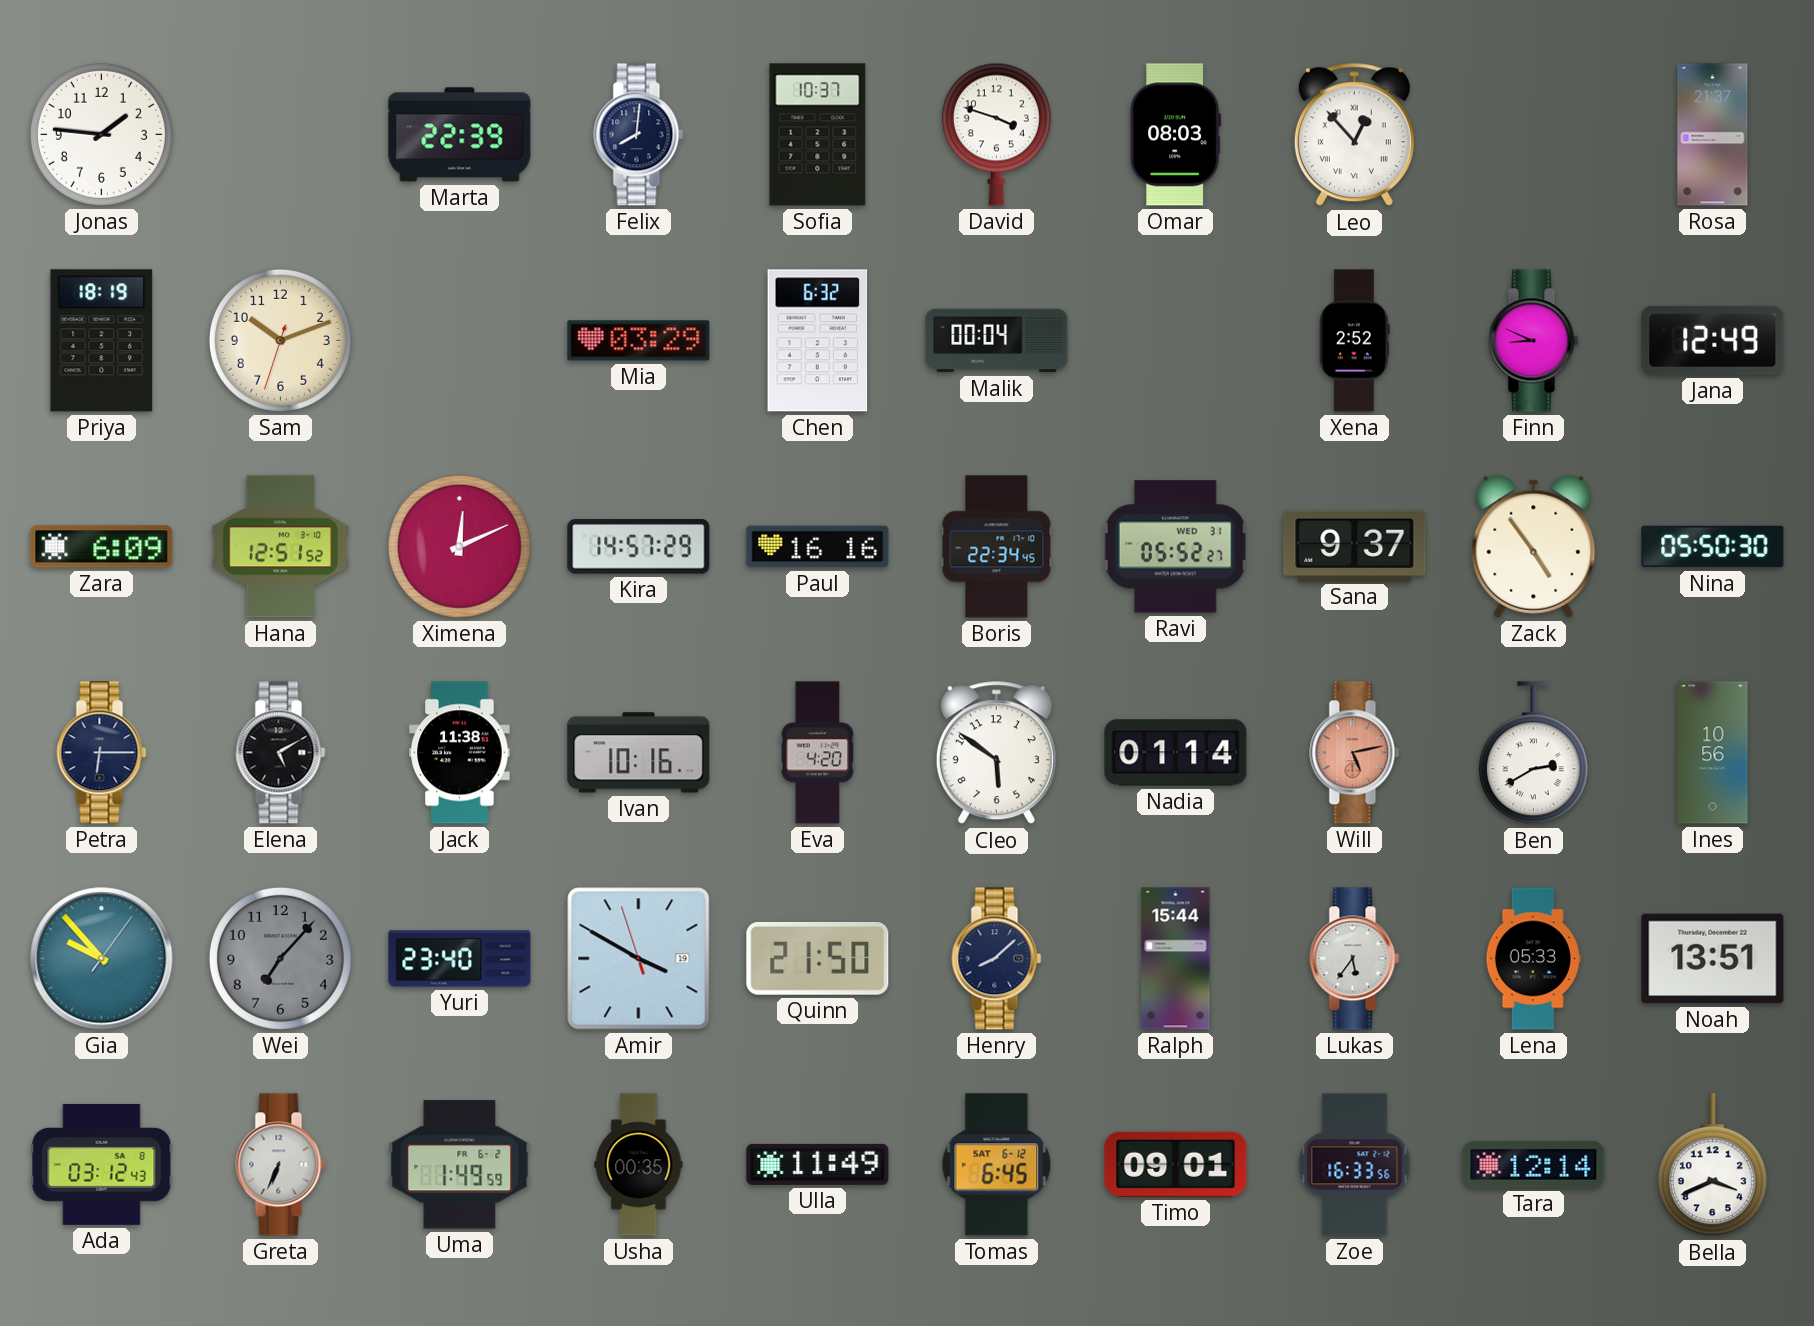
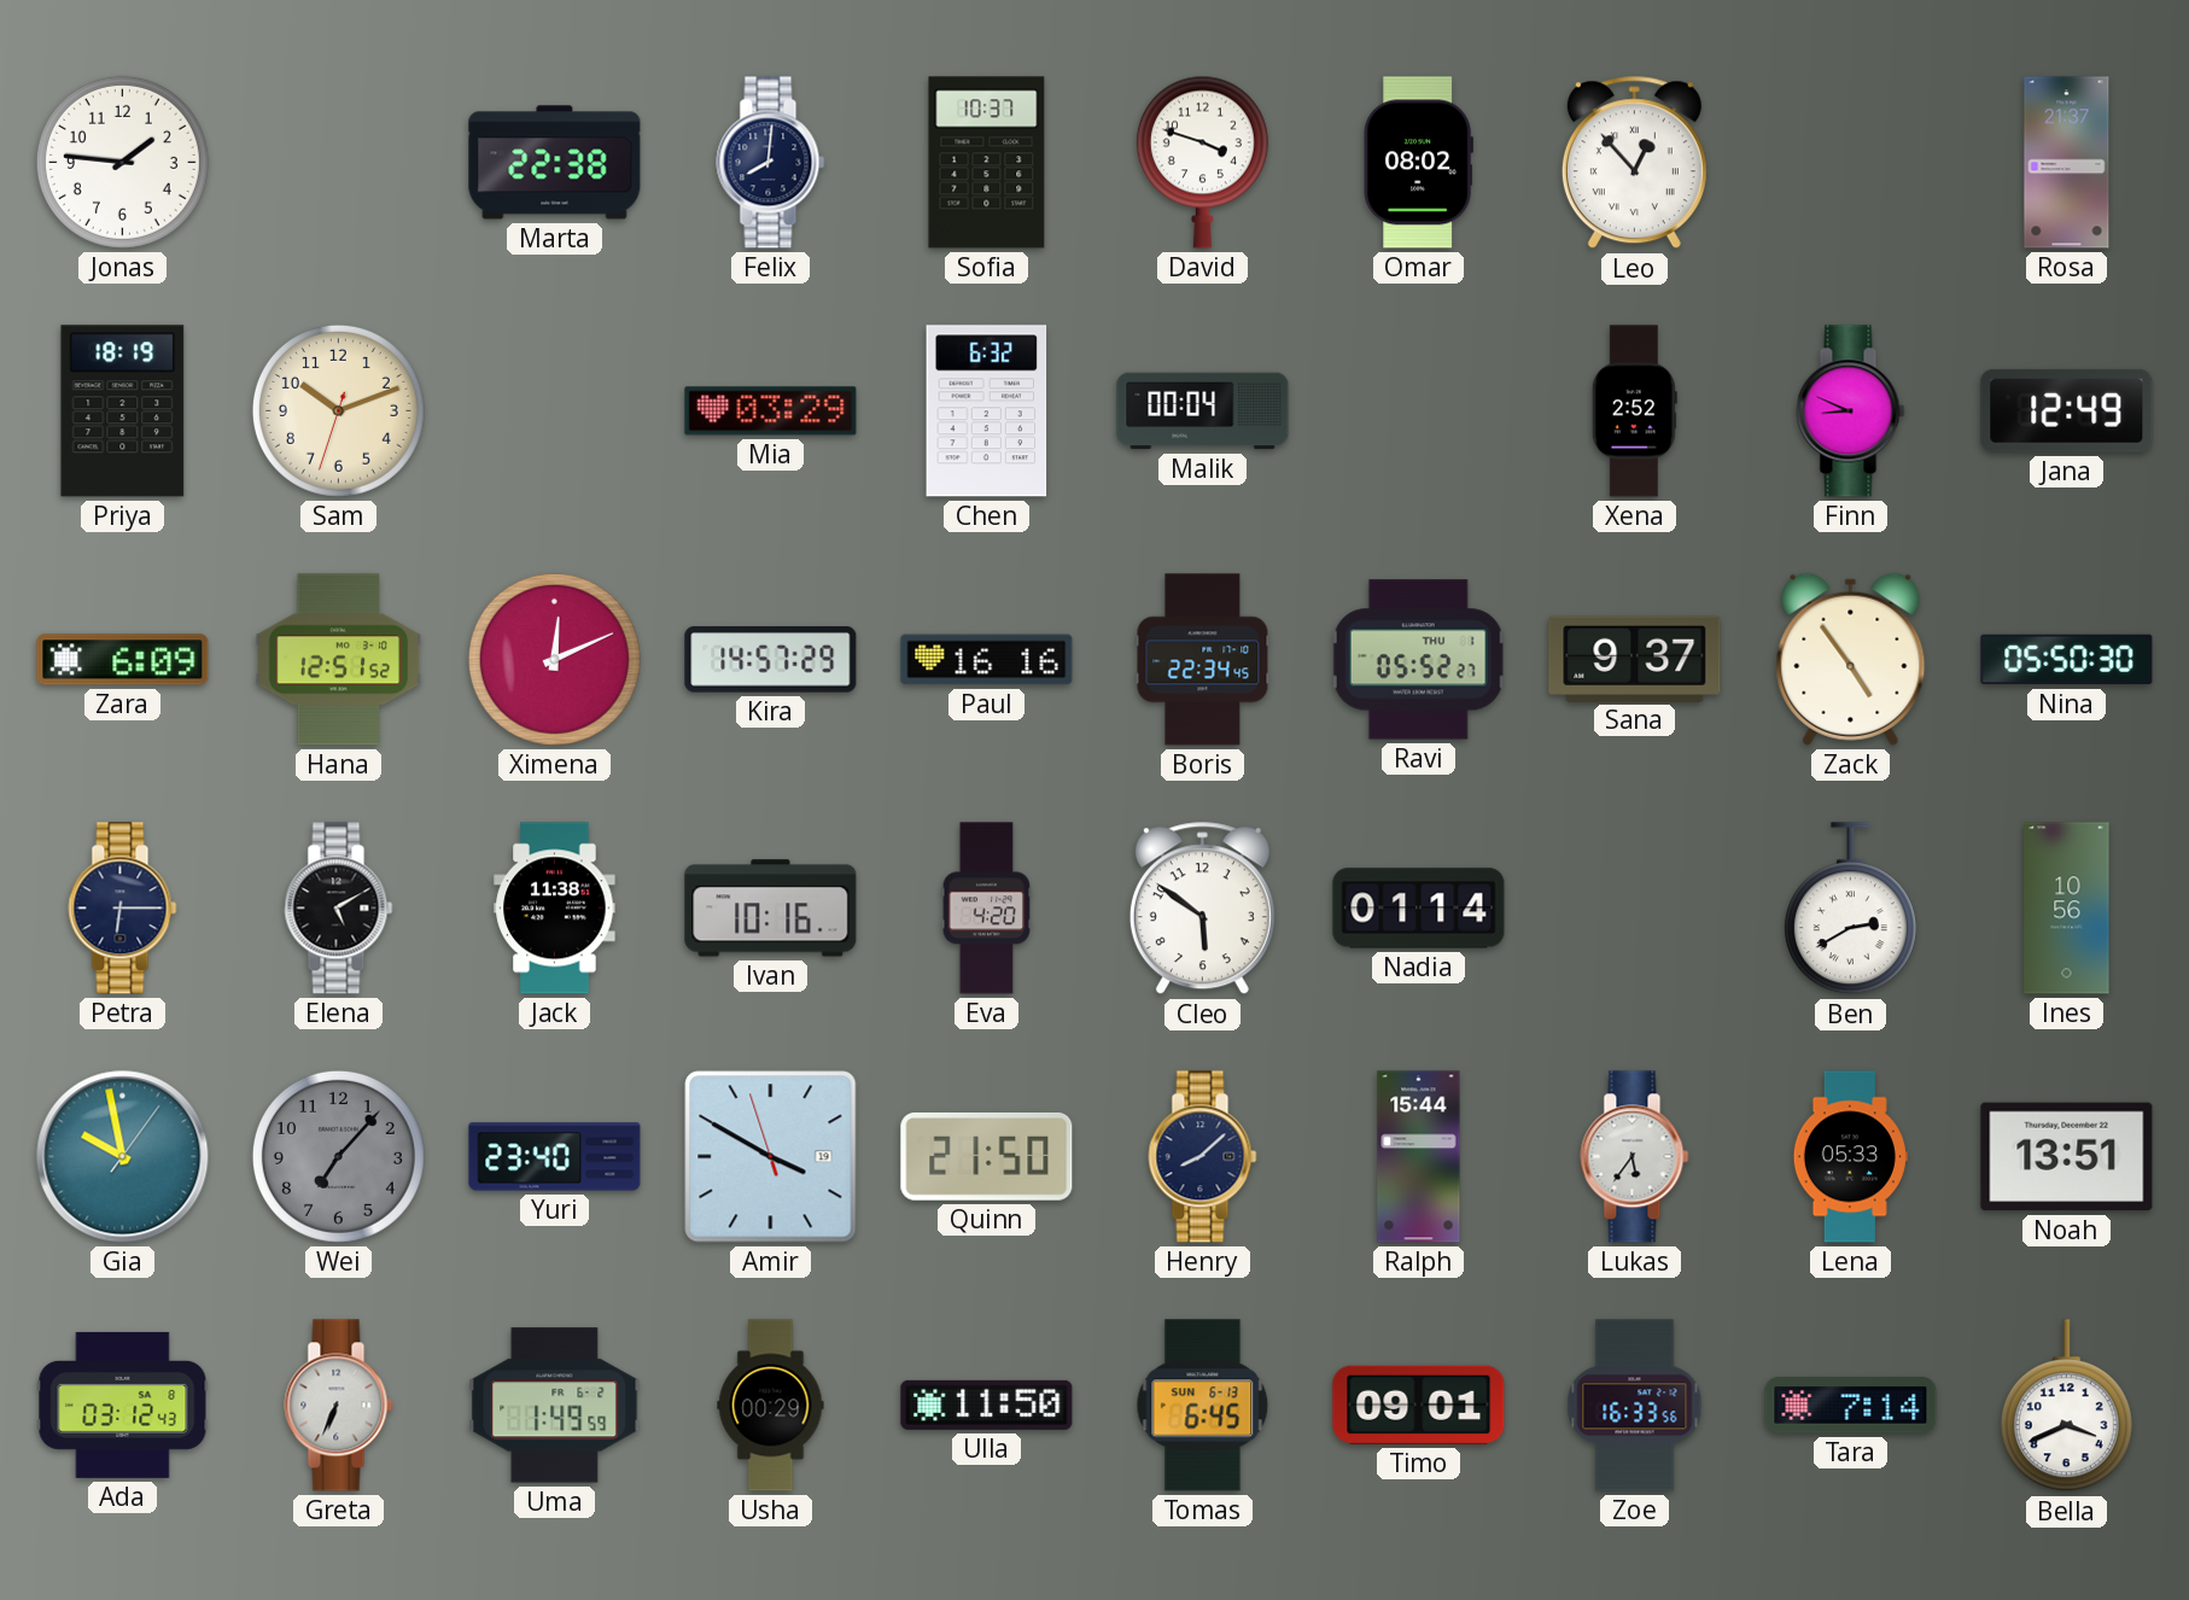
Marta: 22:39 -> 22:38 (555, 163)
Omar: 08:03 -> 08:02 (1418, 163)
Ravi date: WED 31 -> THU 1 (1418, 660)
Will: 5:13 -> none (1355, 753)
Gia: 9:53 -> 9:58 (123, 1157)
Usha: 00:35 -> 00:29 (771, 1406)
Ulla: 11:49 -> 11:50 (987, 1405)
Tomas date: SAT 6-12 -> SUN 6-13 (1203, 1406)
Tara: 12:14 -> 7:14 (1851, 1406)
